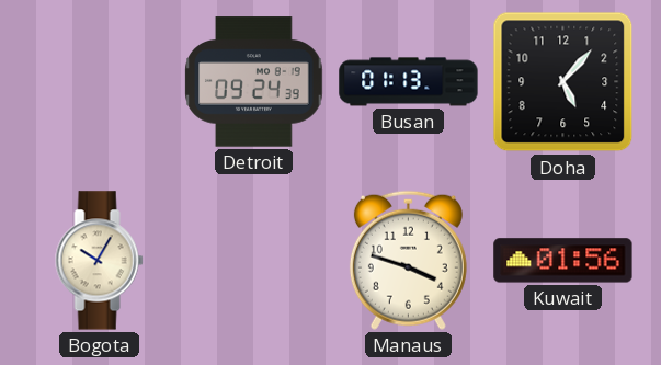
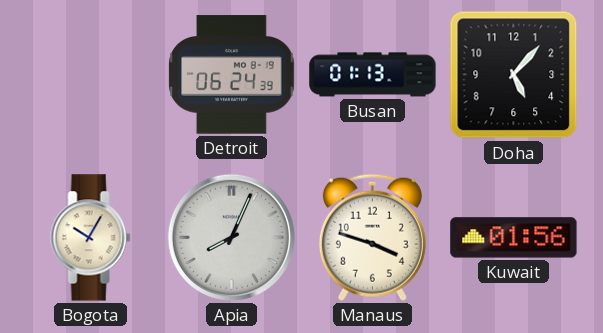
Detroit: 09:24 -> 06:24 (232, 75)
Apia: none -> 8:04 (231, 237)
